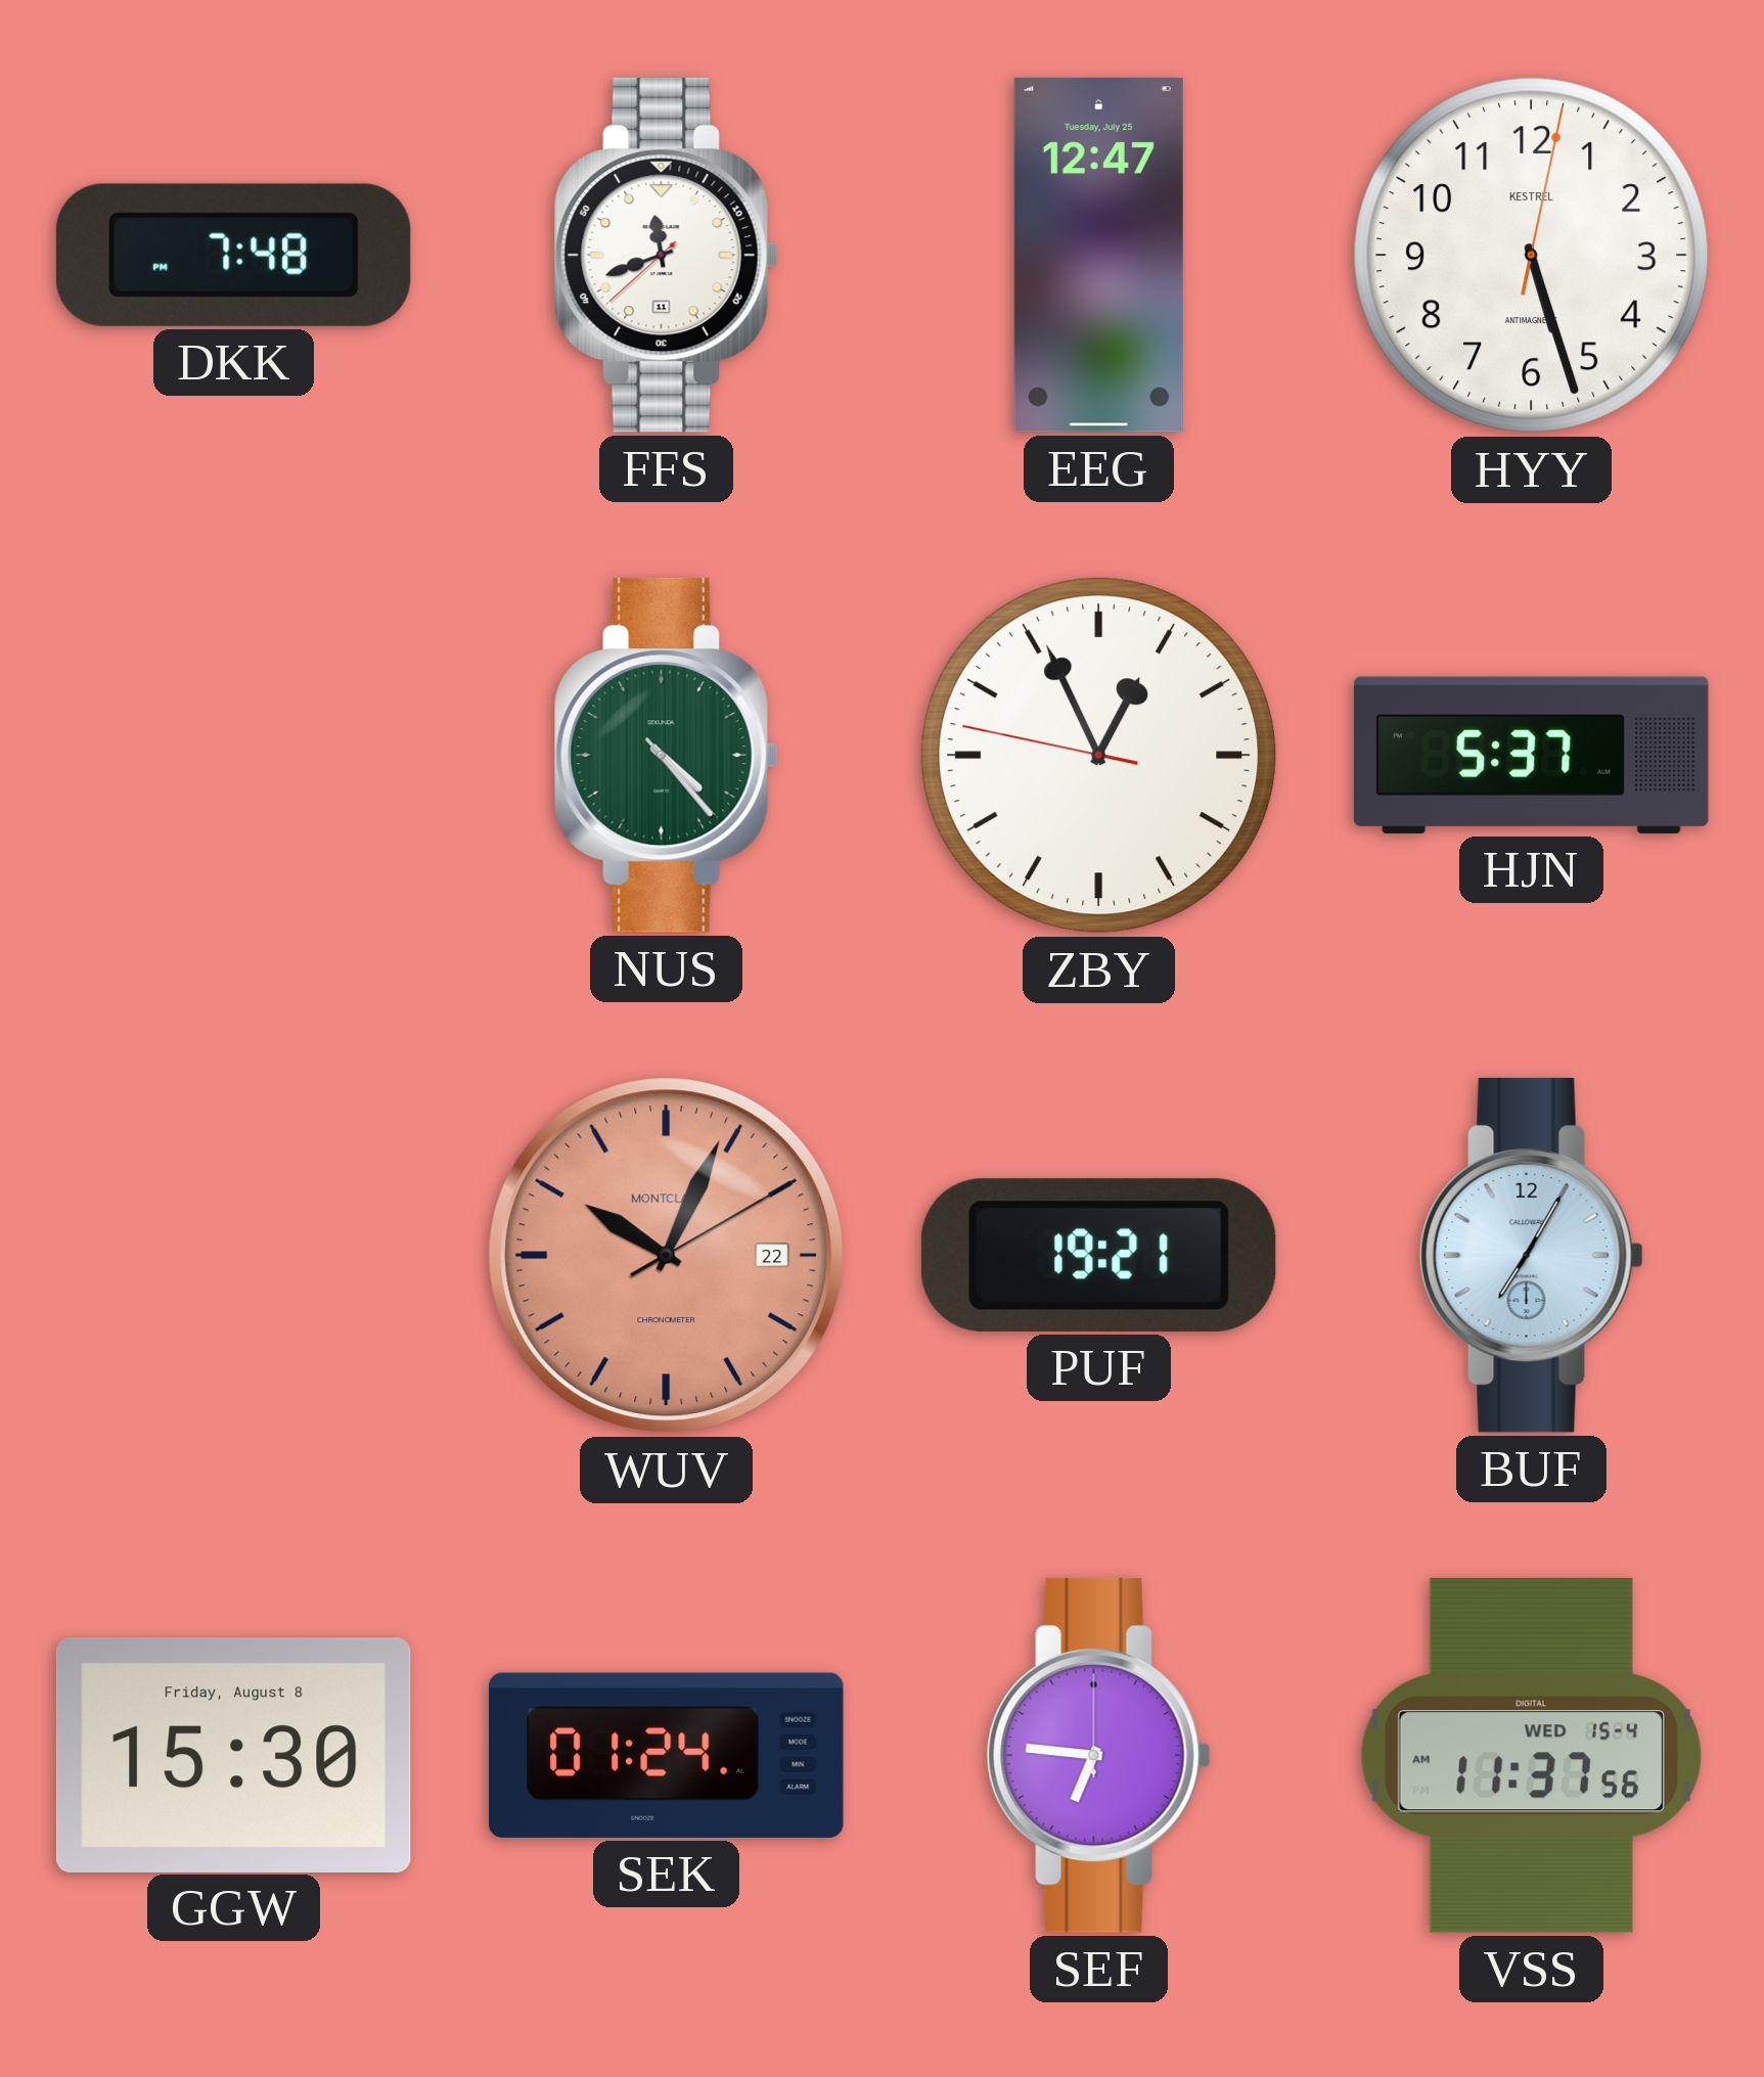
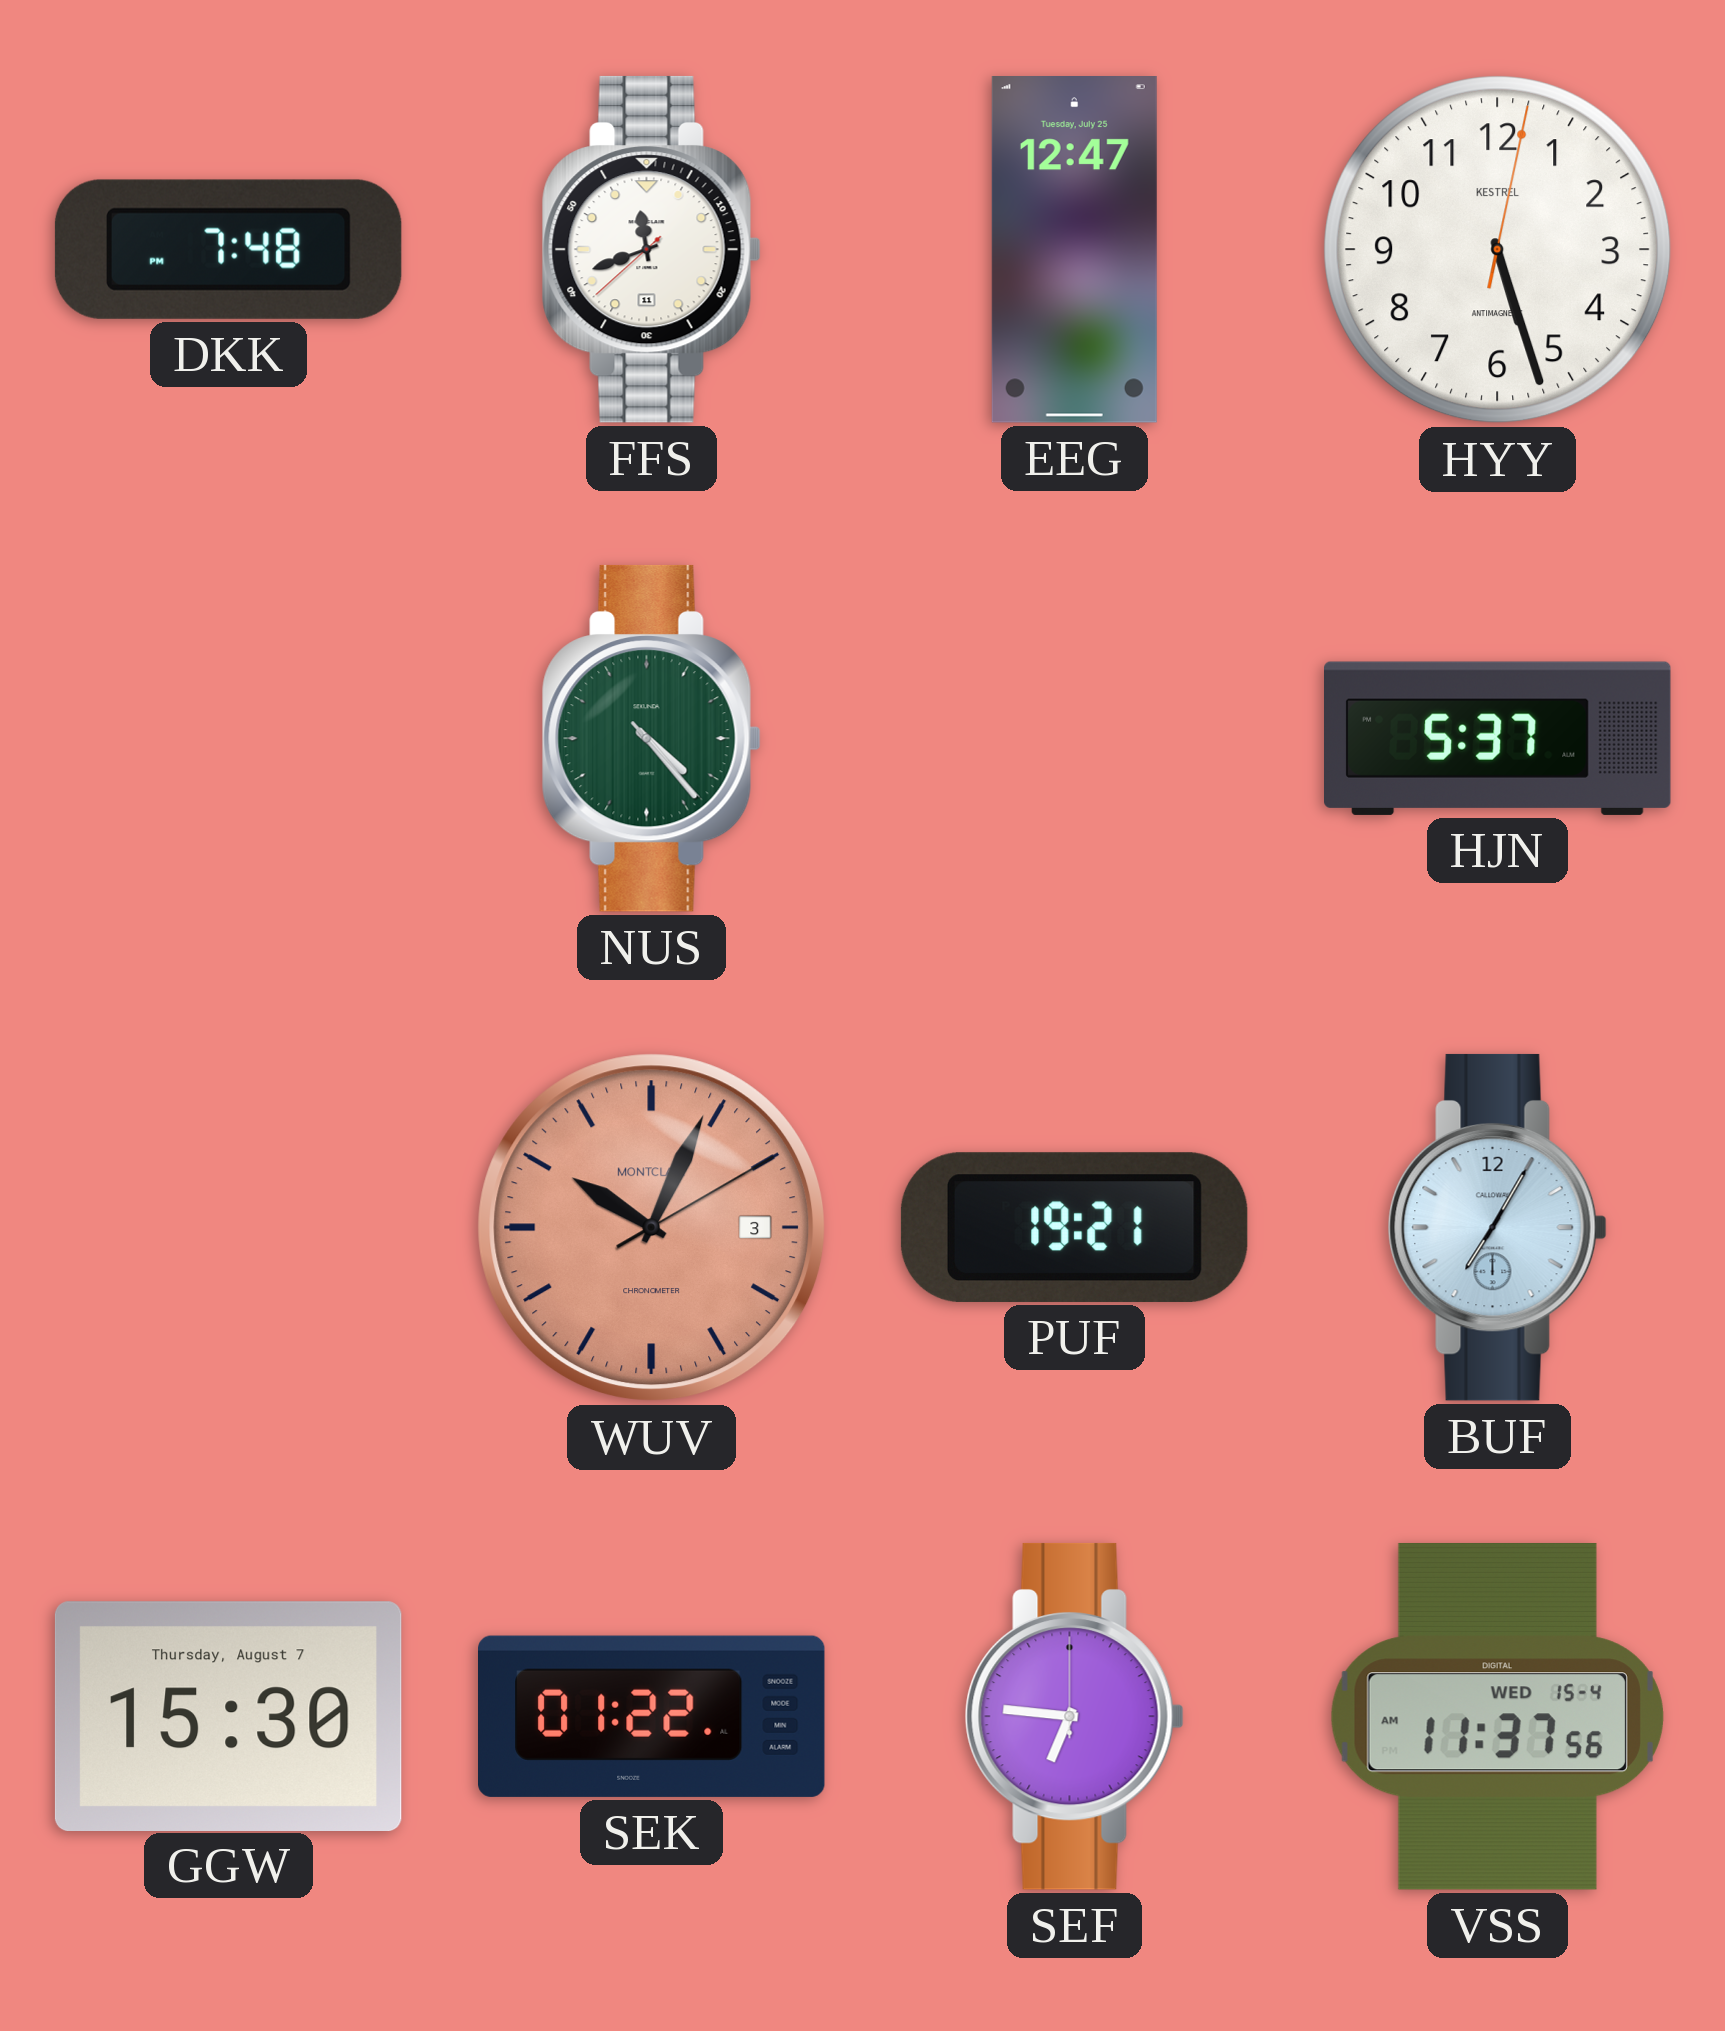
ZBY: 12:55 -> none (1099, 756)
WUV date: 22 -> 3 (652, 1228)
GGW date: Friday, August 8 -> Thursday, August 7 (228, 1716)
SEK: 01:24 -> 01:22 (652, 1716)
